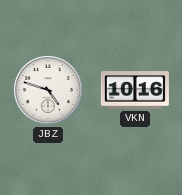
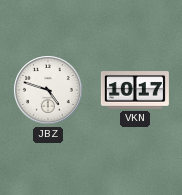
VKN: 10:16 -> 10:17 (135, 90)
